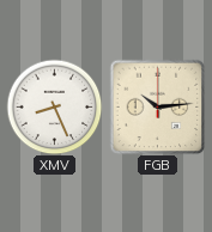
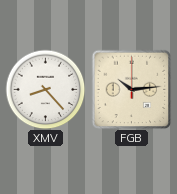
XMV: 8:26 -> 8:23 (45, 89)
